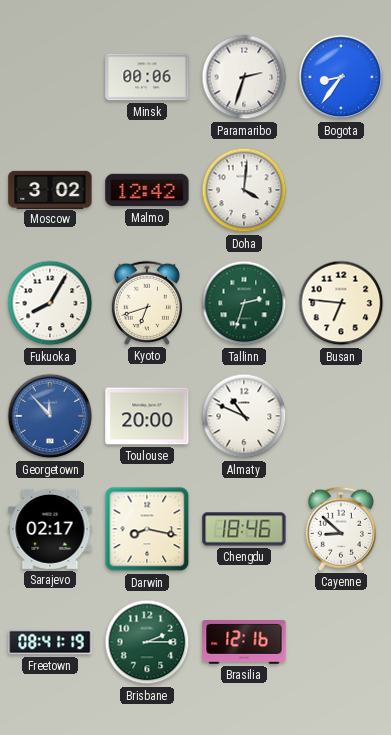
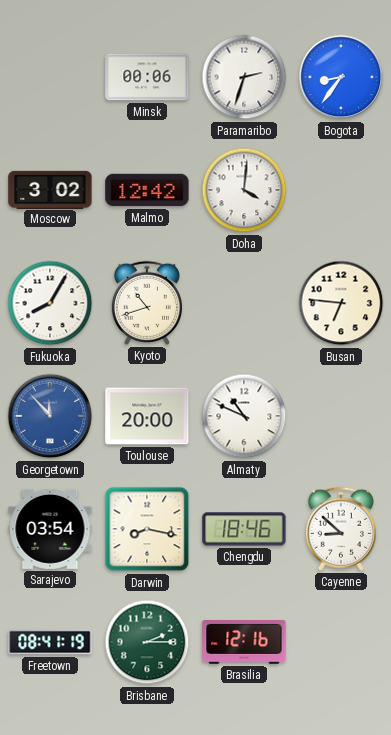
Kyoto: 6:42 -> 10:42 (147, 303)
Tallinn: 2:33 -> none (244, 303)
Sarajevo: 02:17 -> 03:54 (50, 529)
